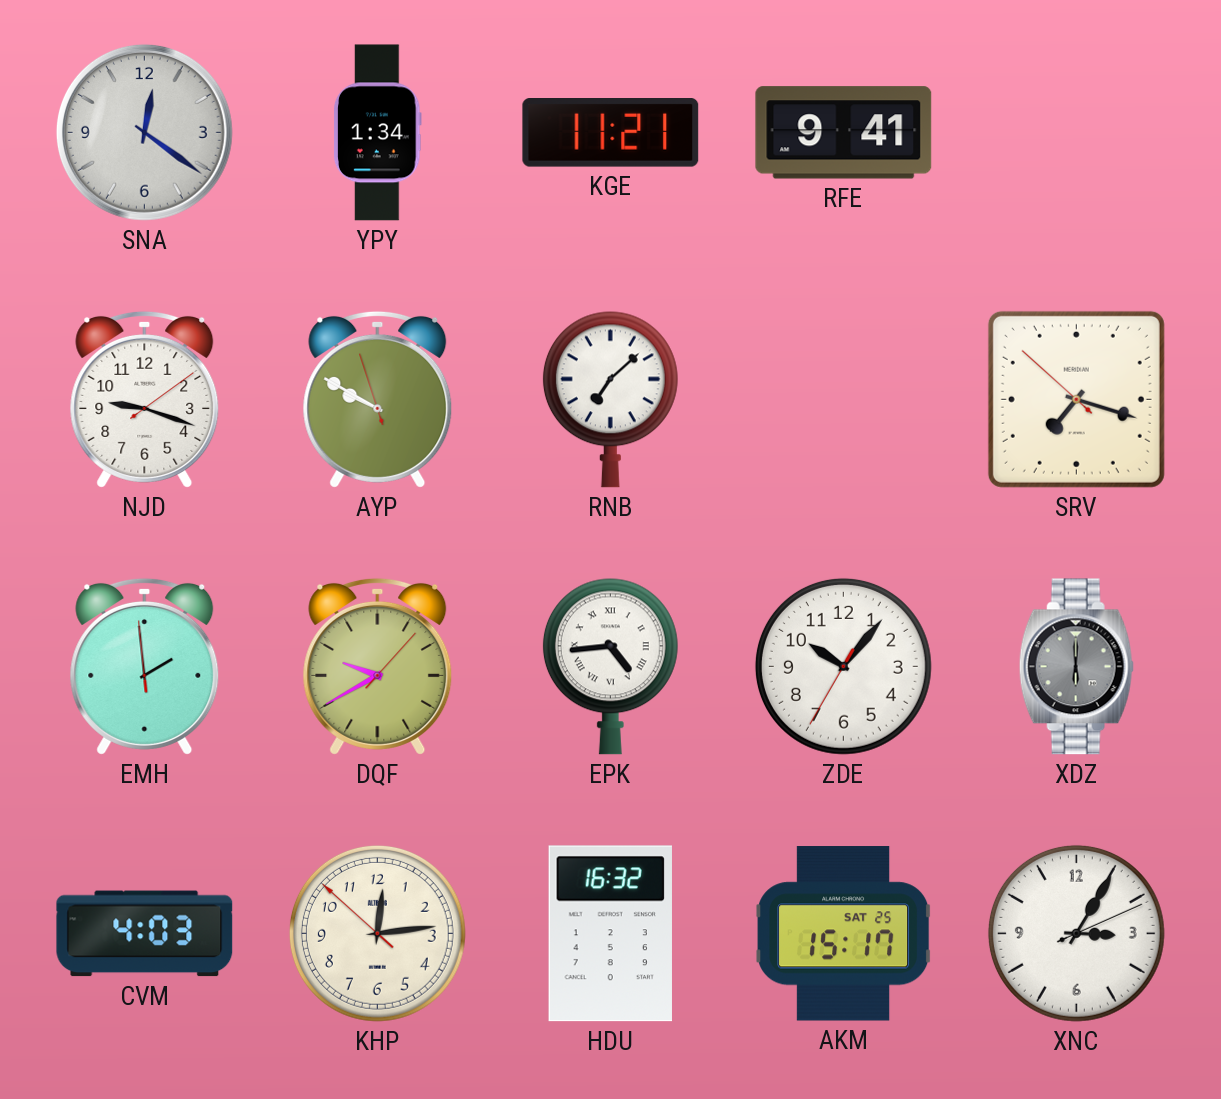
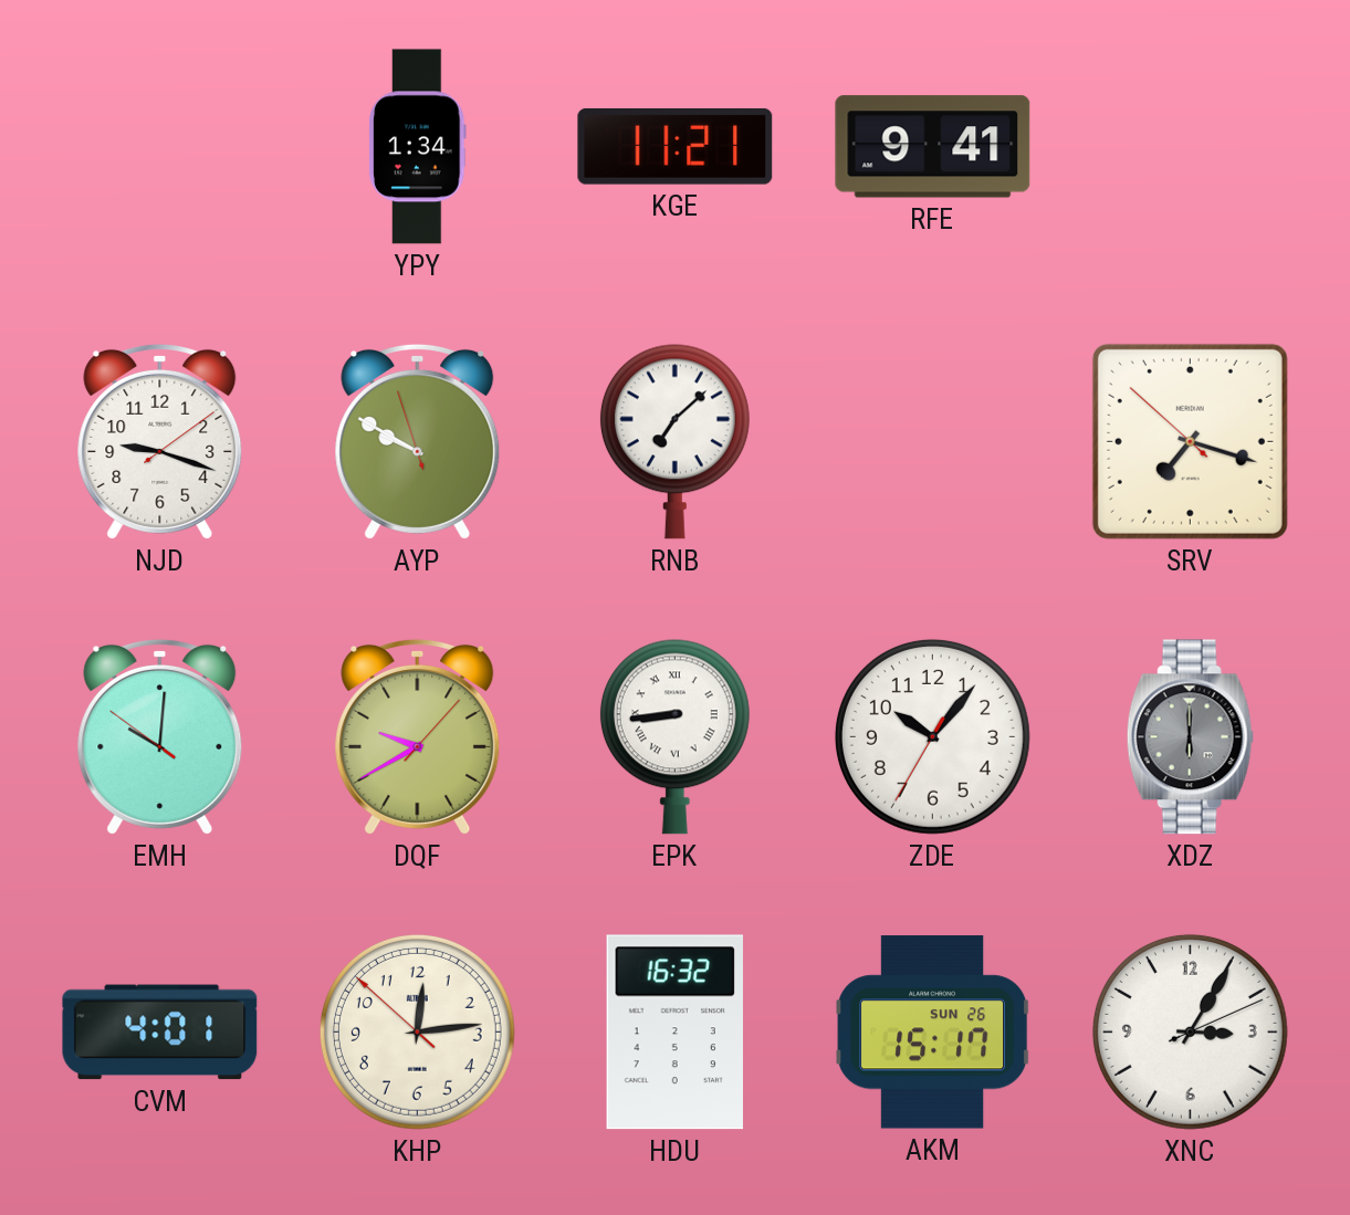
SNA: 12:21 -> none (144, 132)
EMH: 1:58 -> 10:00 (160, 736)
EPK: 4:44 -> 8:44 (674, 736)
CVM: 4:03 -> 4:01 (160, 1033)
AKM date: SAT 25 -> SUN 26 (933, 1033)
